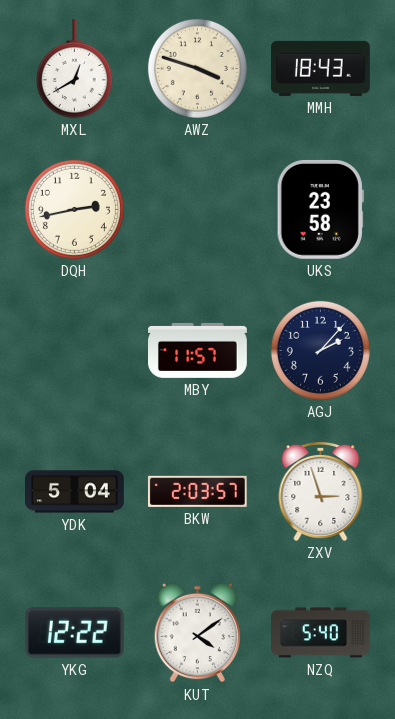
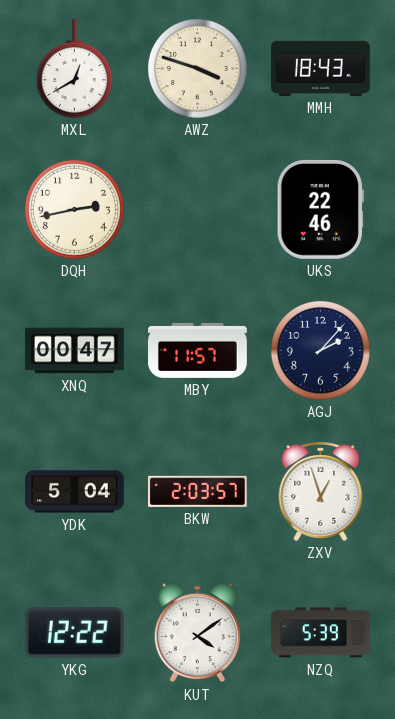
UKS: 23:58 -> 22:46 (320, 209)
XNQ: none -> 00:47 (75, 351)
ZXV: 2:57 -> 12:57 (321, 491)
NZQ: 5:40 -> 5:39 (321, 633)
